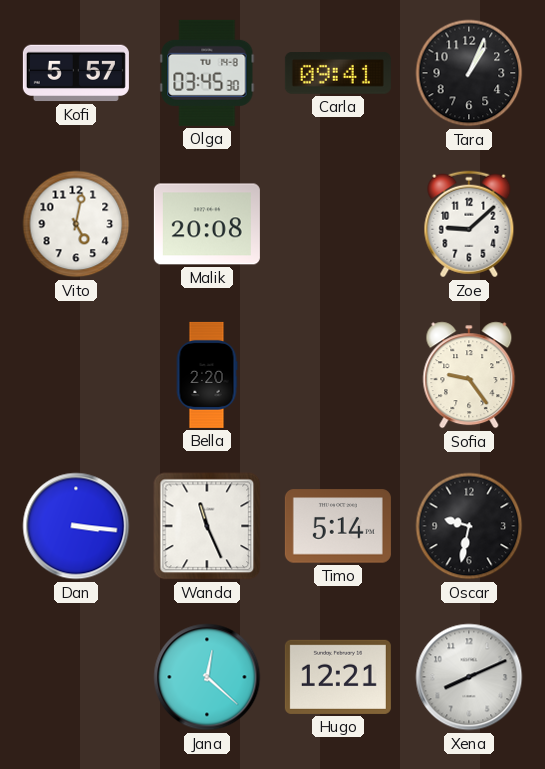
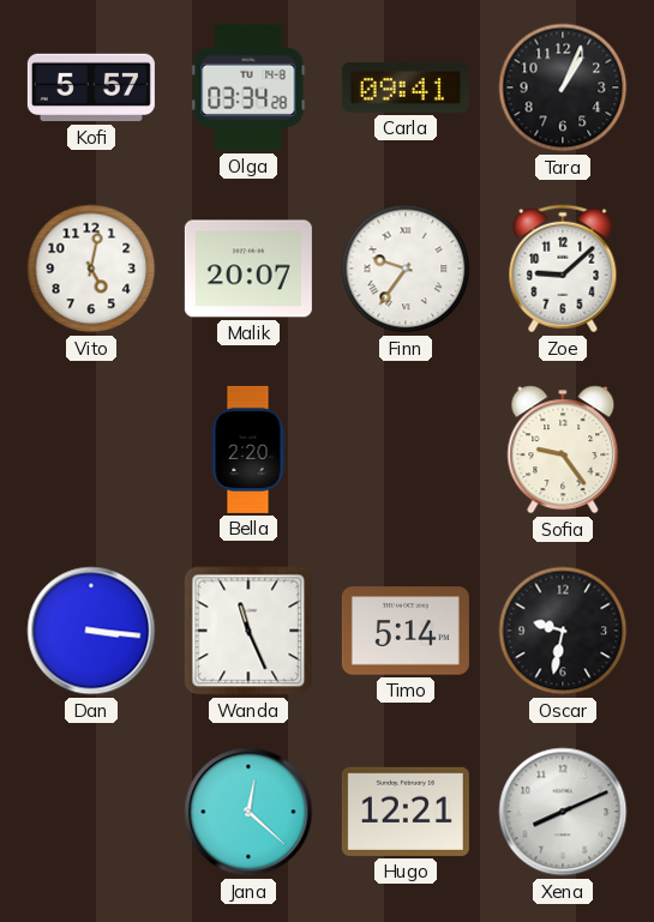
Olga: 03:45 -> 03:34 (248, 88)
Malik: 20:08 -> 20:07 (248, 269)
Finn: none -> 9:36 (406, 269)
